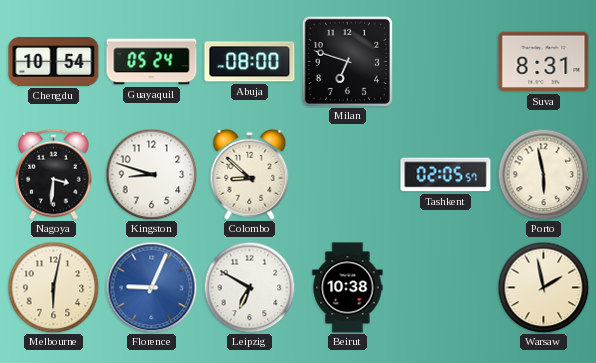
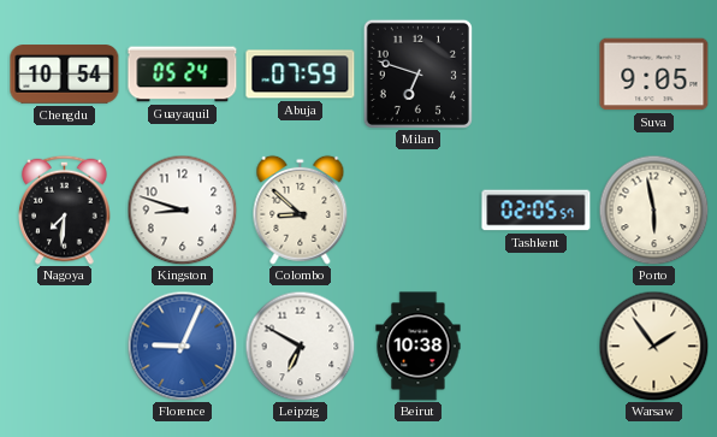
Abuja: 08:00 -> 07:59 (301, 75)
Suva: 8:31 -> 9:05 (654, 75)
Nagoya: 3:31 -> 7:31 (65, 209)
Melbourne: 6:02 -> none (53, 287)
Warsaw: 1:58 -> 1:54 (653, 346)
